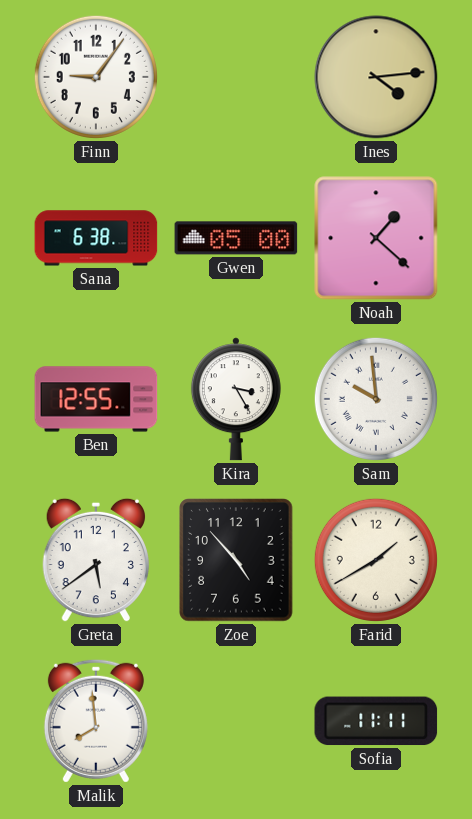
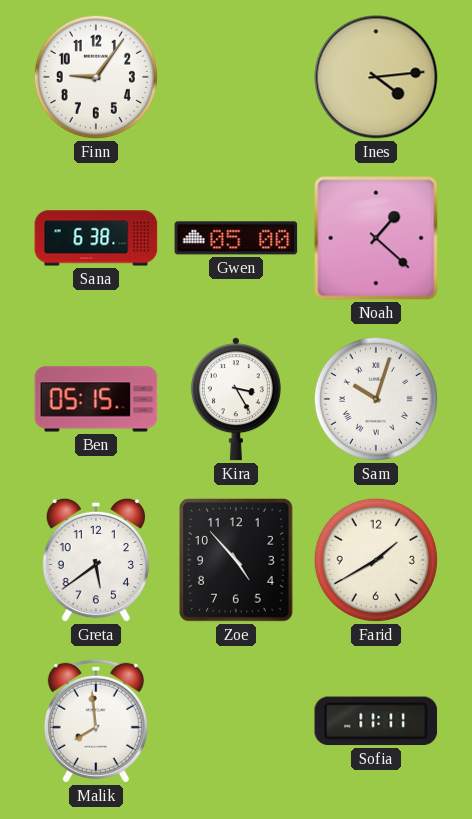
Ben: 12:55 -> 05:15 (96, 399)
Sam: 9:59 -> 10:03 (376, 399)
